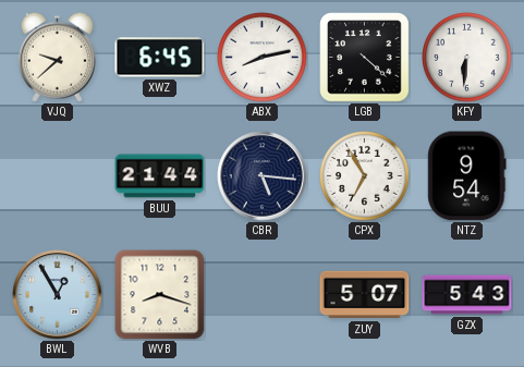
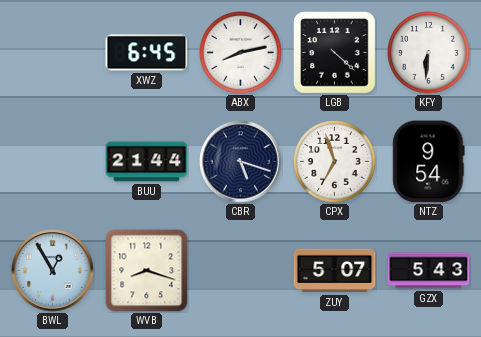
VJQ: 9:38 -> none (57, 57)
CBR: 5:16 -> 5:18 (241, 162)
CPX: 6:55 -> 6:57 (335, 162)
